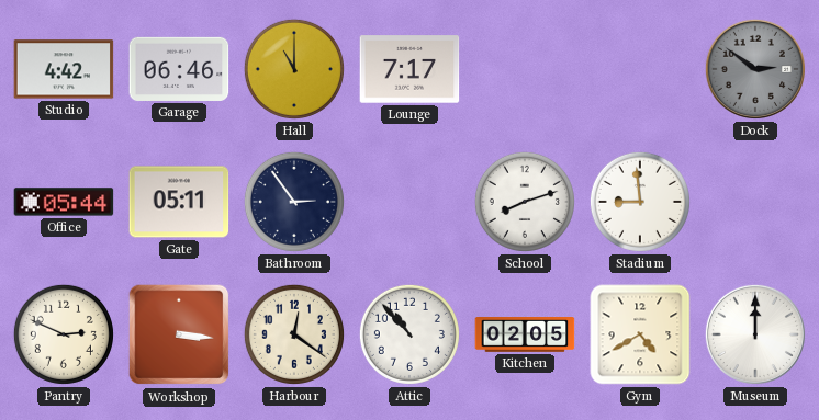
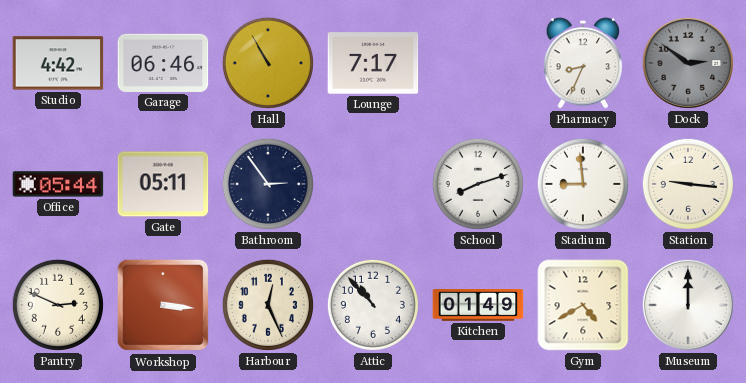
Hall: 11:00 -> 10:55 (268, 63)
Pharmacy: none -> 8:34 (583, 63)
Station: none -> 9:16 (688, 184)
Harbour: 12:21 -> 12:26 (268, 305)
Kitchen: 02:05 -> 01:49 (478, 306)
